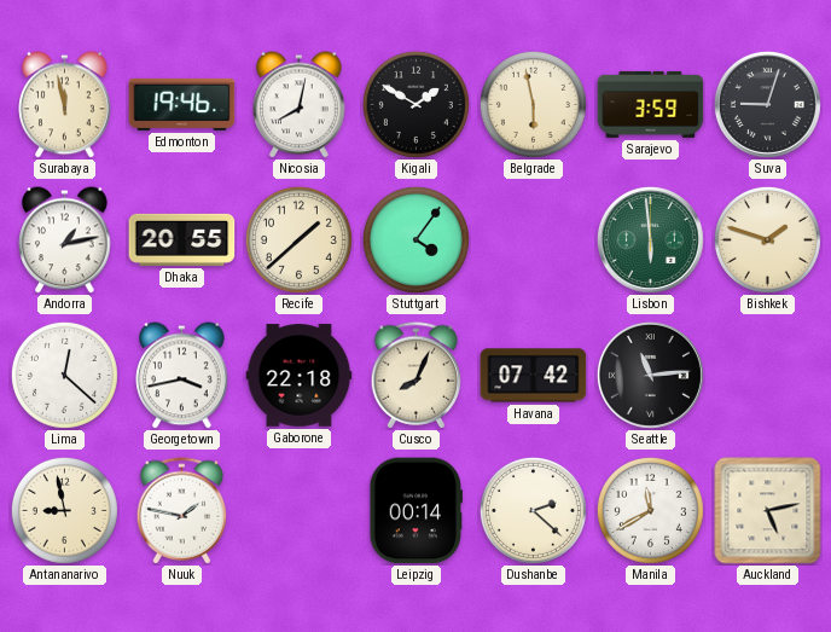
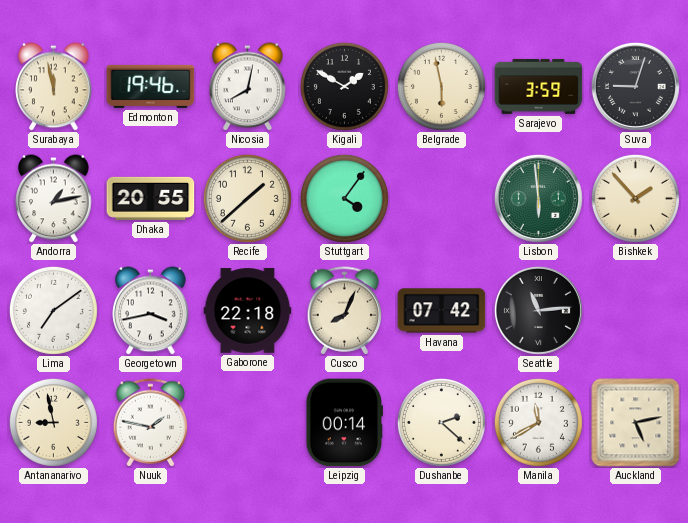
Bishkek: 1:48 -> 1:53 (635, 198)
Lima: 12:22 -> 7:09 (53, 310)
